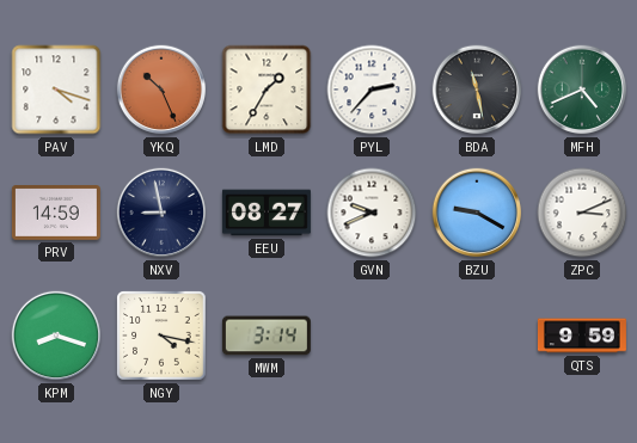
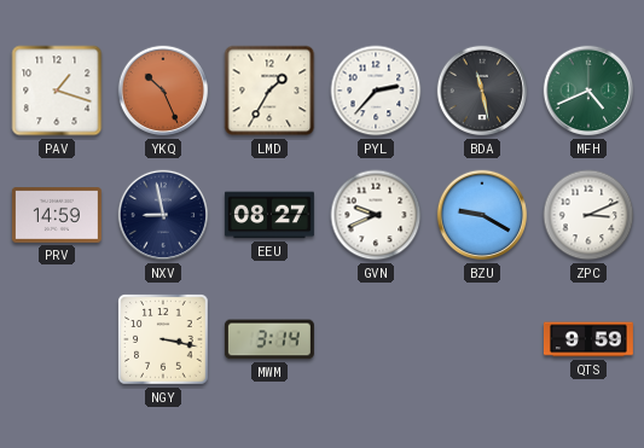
PAV: 4:18 -> 1:18 (57, 91)
KPM: 8:18 -> none (56, 336)
NGY: 4:17 -> 3:17 (163, 339)
